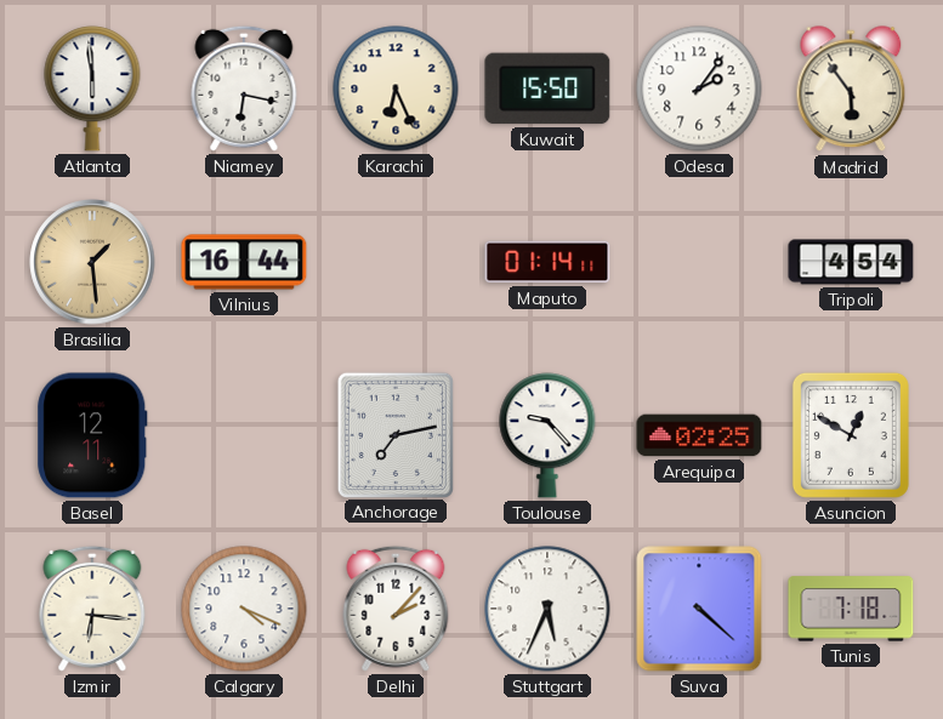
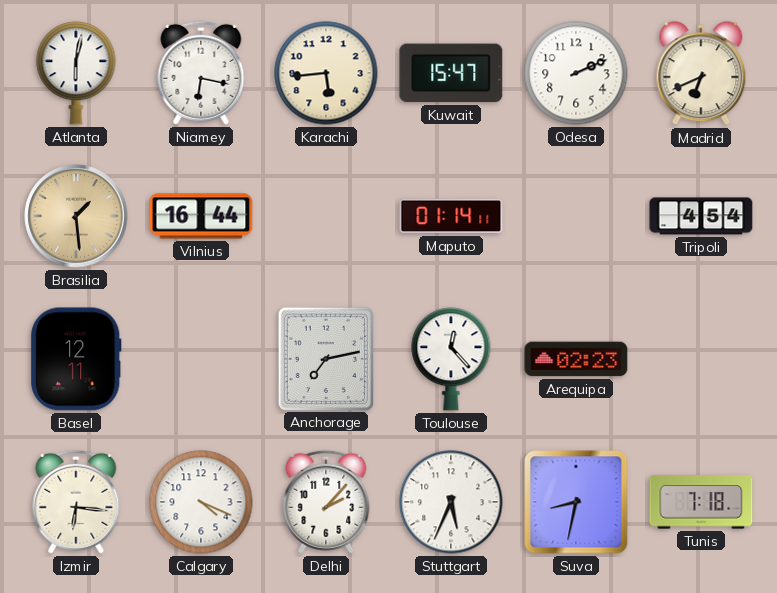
Atlanta: 5:59 -> 6:02 (76, 73)
Karachi: 6:26 -> 5:44 (326, 73)
Kuwait: 15:50 -> 15:47 (451, 73)
Odesa: 2:06 -> 2:11 (576, 73)
Madrid: 5:54 -> 6:41 (701, 74)
Toulouse: 9:23 -> 12:23 (451, 359)
Arequipa: 02:25 -> 02:23 (576, 359)
Asuncion: 12:50 -> none (851, 435)
Suva: 4:22 -> 8:32 (576, 502)
